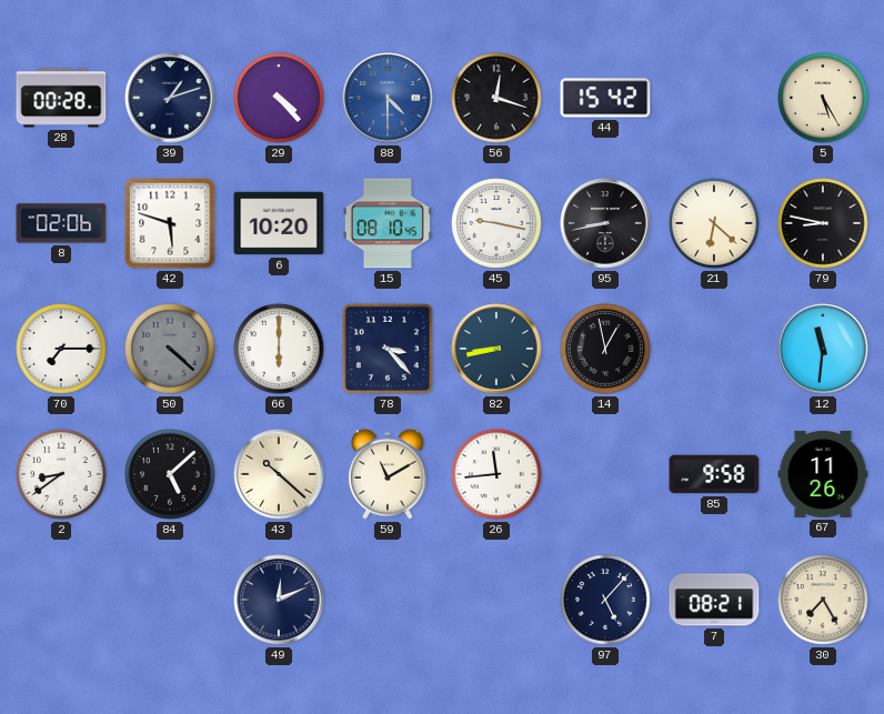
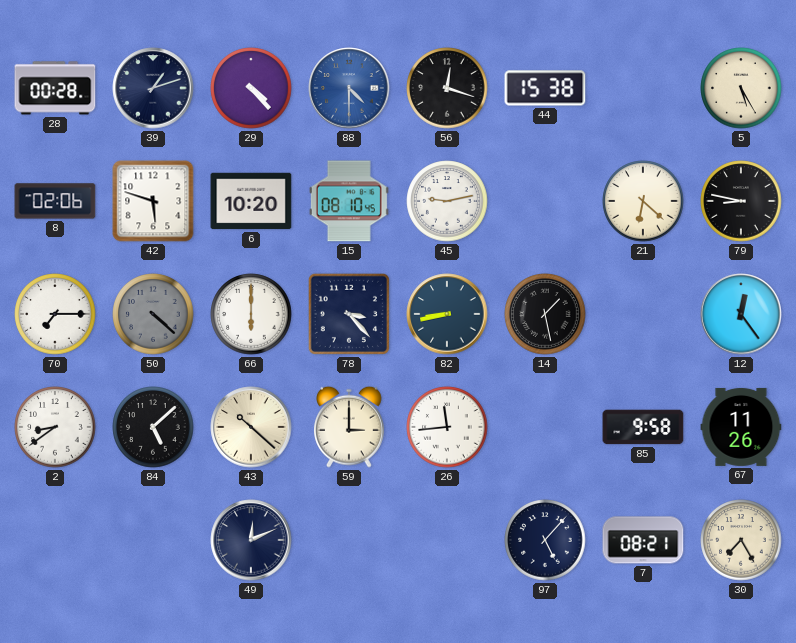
44: 15:42 -> 15:38 (545, 88)
45: 9:17 -> 9:13 (447, 201)
95: 8:43 -> none (605, 223)
14: 12:58 -> 1:28 (545, 314)
12: 11:31 -> 12:24 (741, 314)
59: 11:10 -> 3:00 (350, 427)
